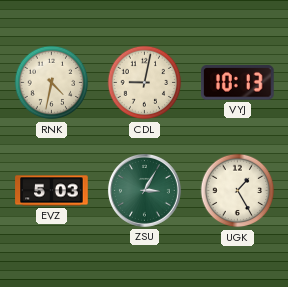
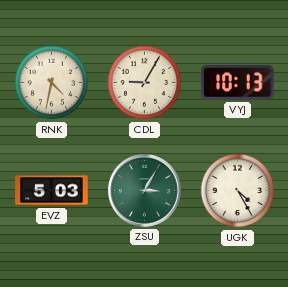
CDL: 9:02 -> 9:05 (145, 83)
UGK: 1:25 -> 4:25 (238, 191)
